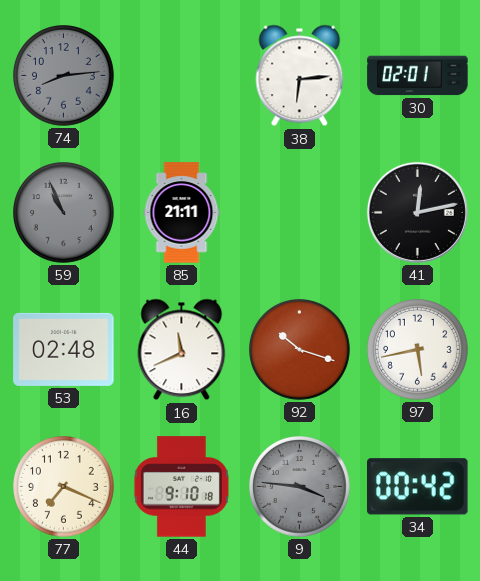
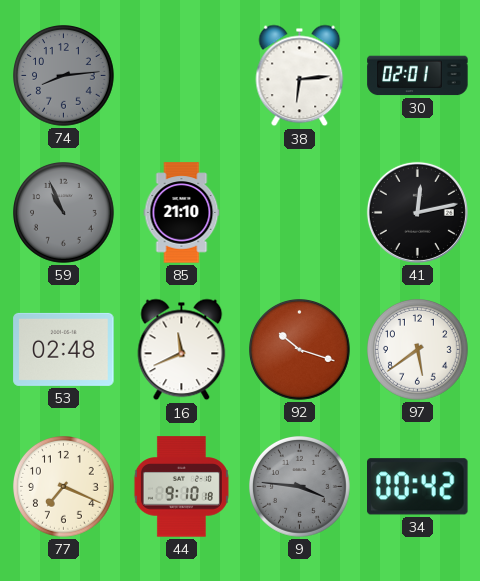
85: 21:11 -> 21:10 (182, 213)
97: 5:43 -> 5:39 (418, 350)
